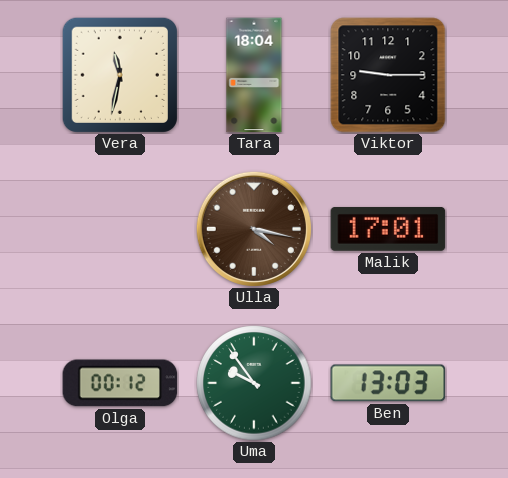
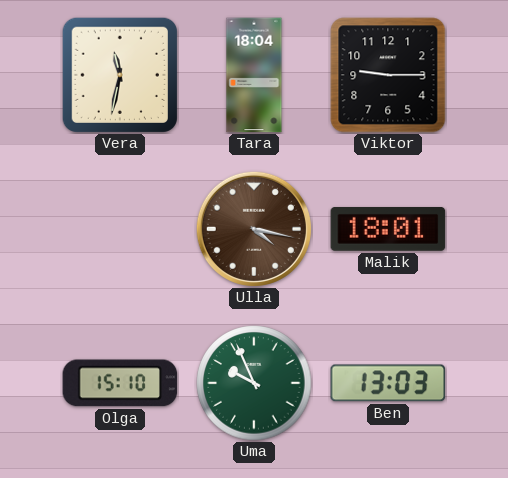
Malik: 17:01 -> 18:01 (388, 230)
Olga: 00:12 -> 15:10 (120, 383)
Uma: 9:54 -> 9:56 (254, 383)
